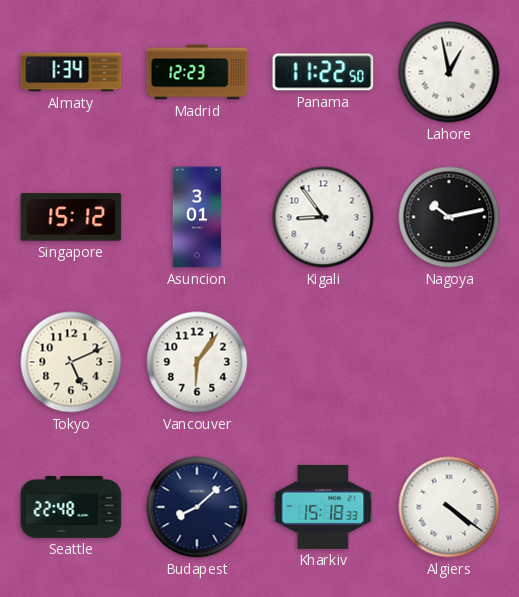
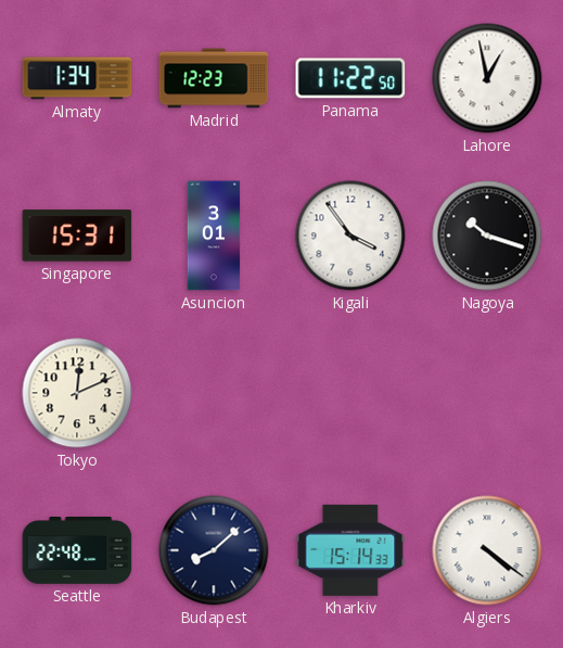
Singapore: 15:12 -> 15:31 (77, 236)
Kigali: 8:54 -> 3:54 (350, 236)
Nagoya: 10:13 -> 10:18 (487, 236)
Tokyo: 5:11 -> 12:11 (77, 393)
Vancouver: 6:06 -> none (197, 362)
Kharkiv: 15:18 -> 15:14 (350, 550)
